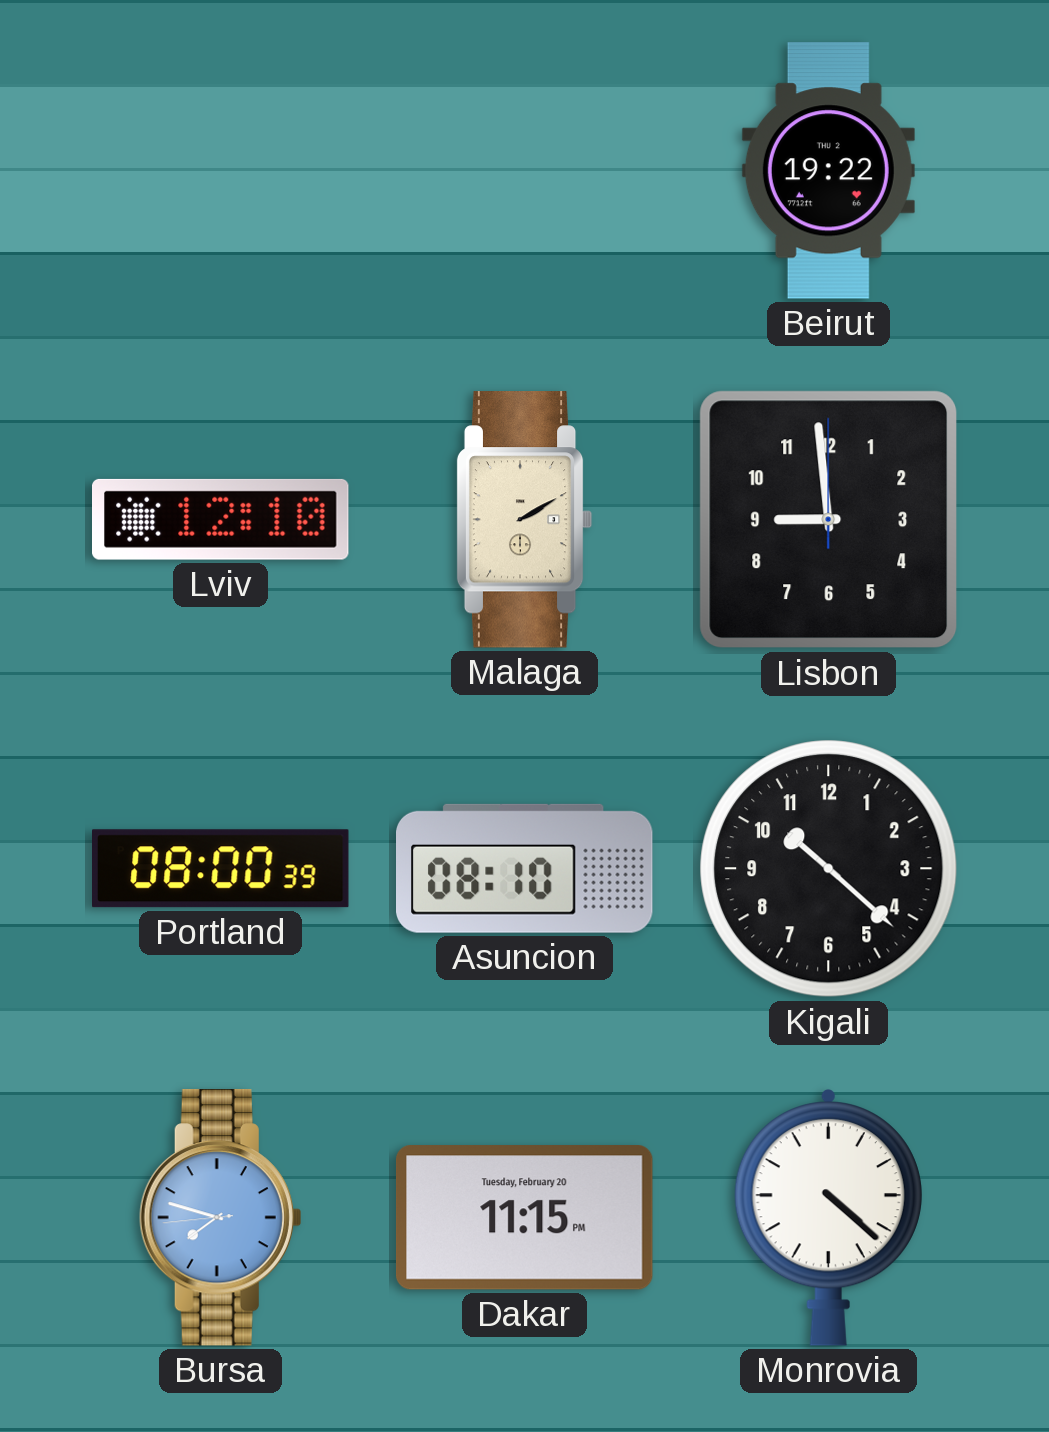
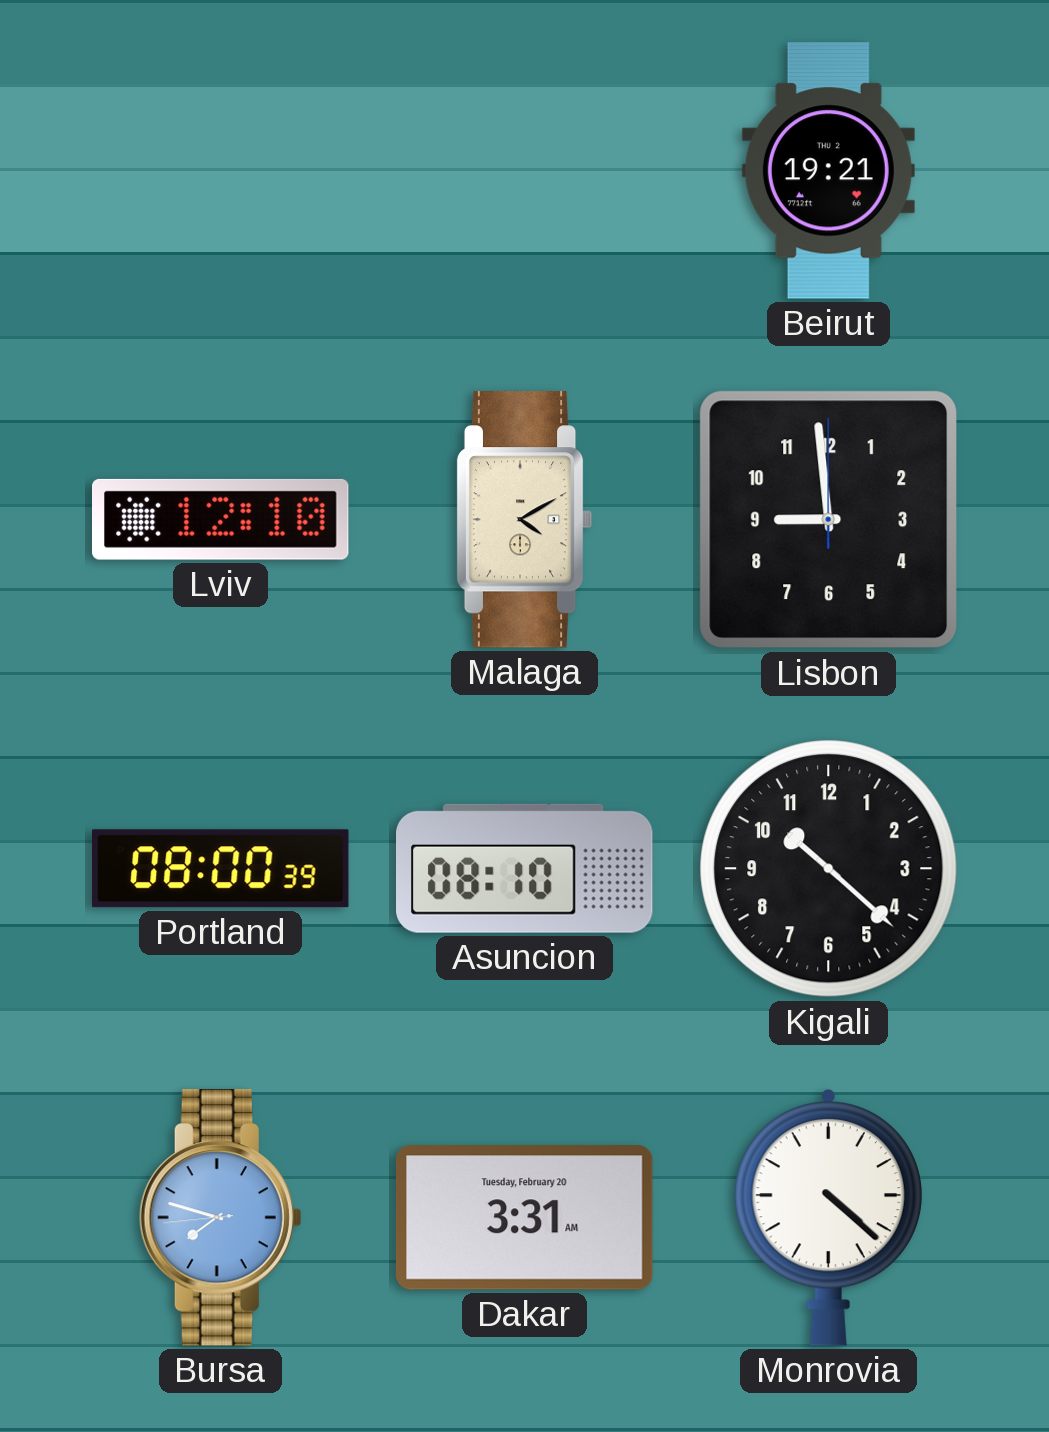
Beirut: 19:22 -> 19:21 (828, 171)
Malaga: 2:10 -> 4:10 (525, 520)
Dakar: 11:15 -> 3:31 (524, 1218)
